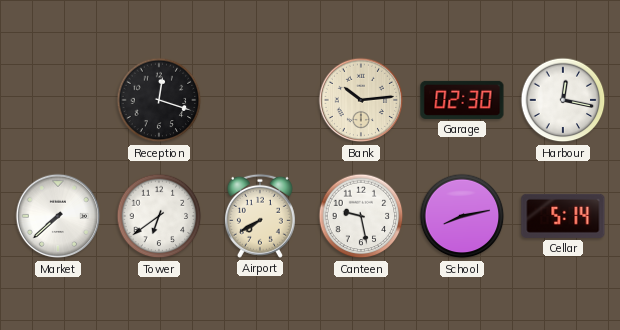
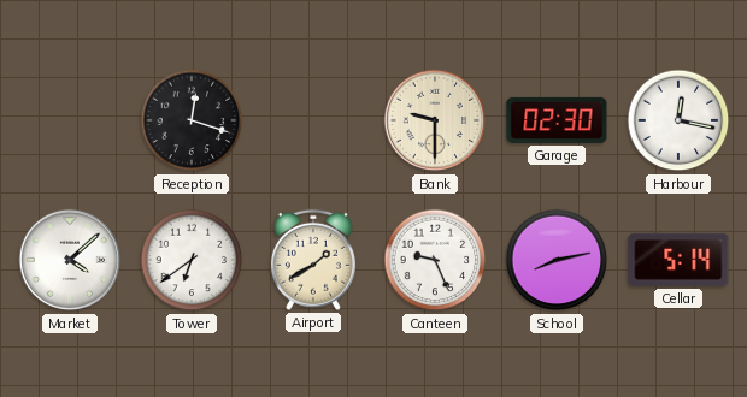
Bank: 10:14 -> 9:30 (435, 120)
Market: 7:38 -> 4:08 (70, 260)
Airport: 7:40 -> 1:40 (313, 260)
Canteen: 9:28 -> 9:26 (435, 260)
